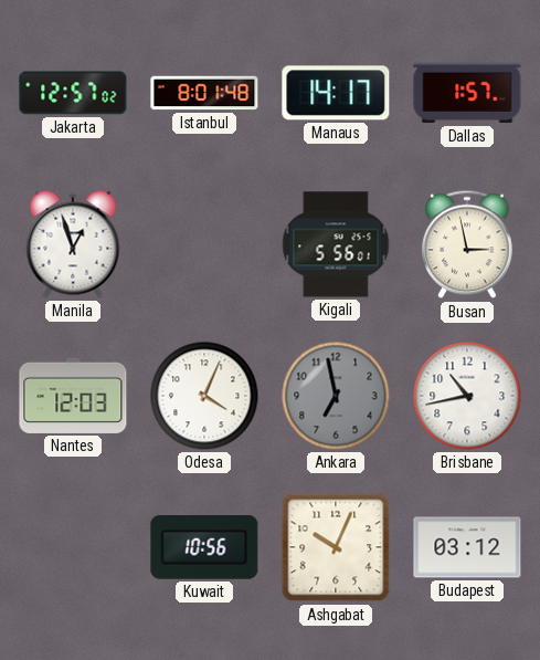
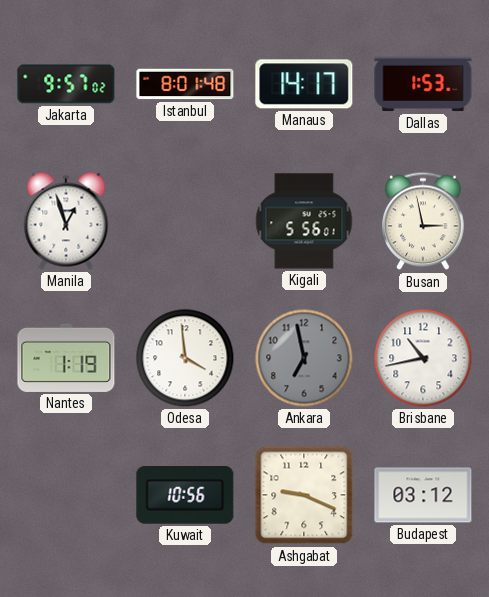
Jakarta: 12:57 -> 9:57 (66, 84)
Dallas: 1:57 -> 1:53 (423, 84)
Nantes: 12:03 -> 1:19 (66, 358)
Odesa: 4:04 -> 3:59 (185, 358)
Ashgabat: 10:04 -> 9:19 (304, 495)
